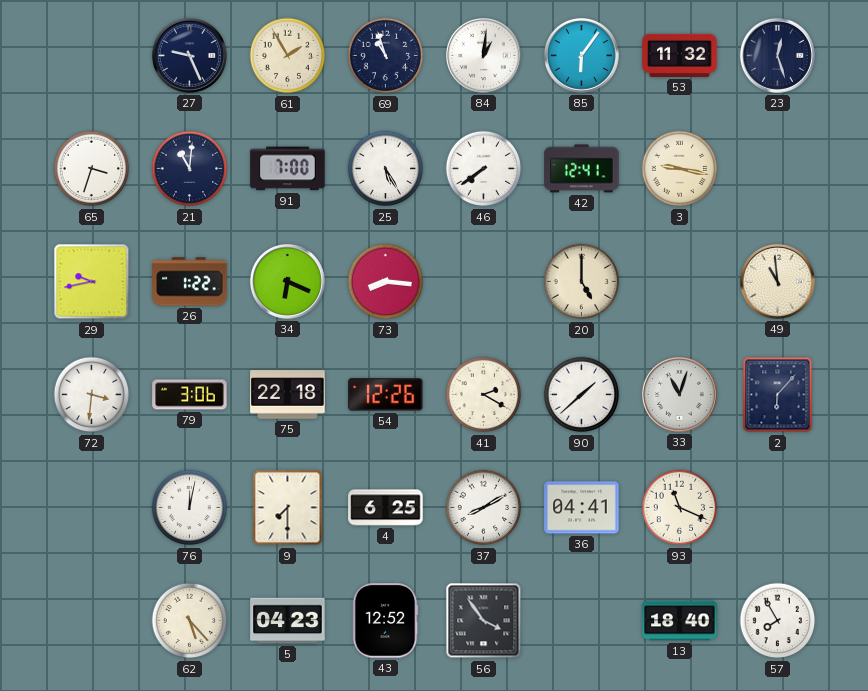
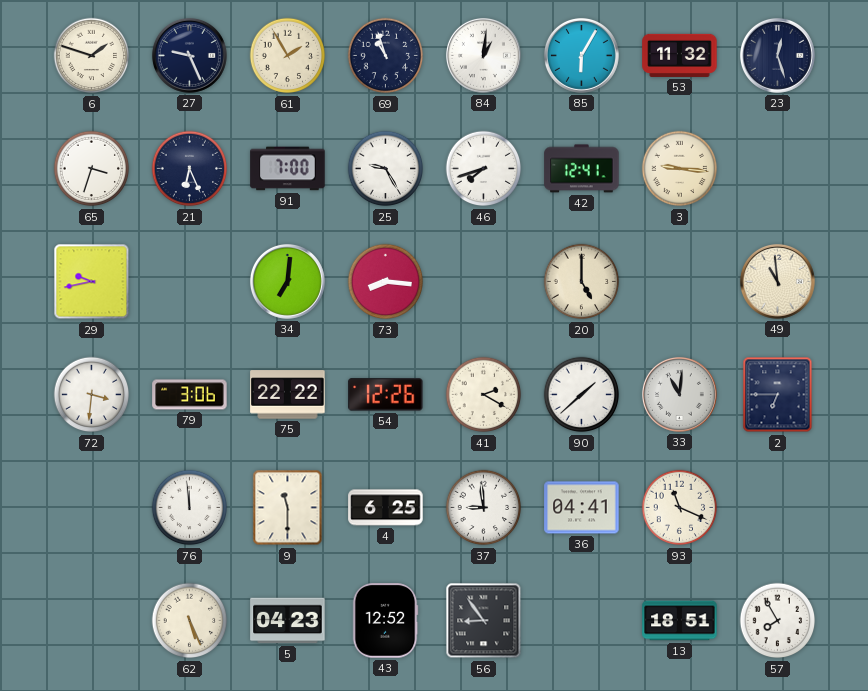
6: none -> 1:48 (92, 56)
85: 6:06 -> 6:05 (581, 55)
21: 11:01 -> 6:26 (190, 169)
25: 5:25 -> 9:25 (386, 169)
46: 7:39 -> 7:42 (484, 169)
3: 9:17 -> 9:16 (680, 169)
26: 1:22 -> none (190, 282)
34: 6:19 -> 7:01 (287, 281)
75: 22:18 -> 22:22 (288, 395)
33: 11:03 -> 11:01 (679, 394)
2: 6:07 -> 6:45 (778, 395)
76: 12:02 -> 11:59 (190, 508)
9: 7:30 -> 11:30 (288, 508)
37: 8:10 -> 8:59 (484, 508)
62: 5:23 -> 5:26 (190, 621)
56: 3:54 -> 8:54 (484, 621)
13: 18:40 -> 18:51 (680, 621)
